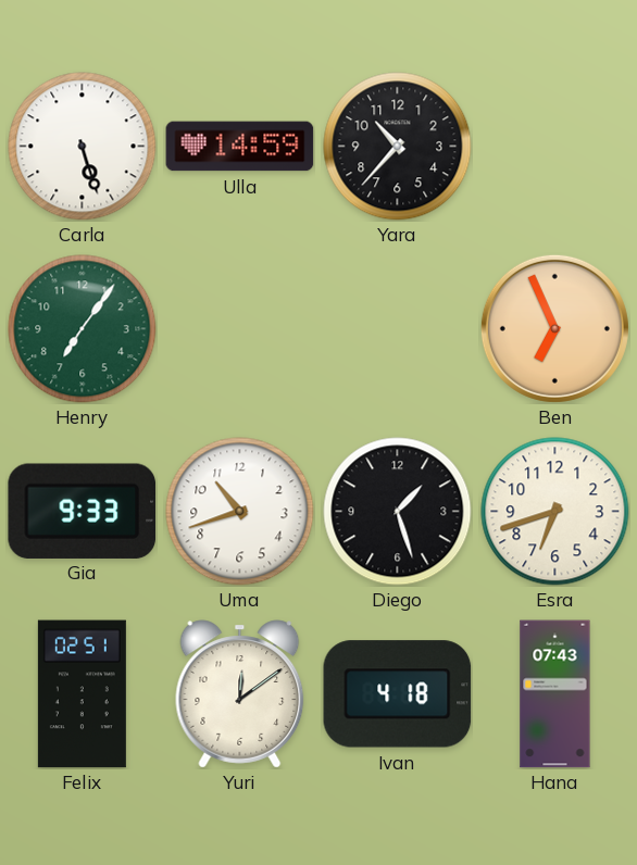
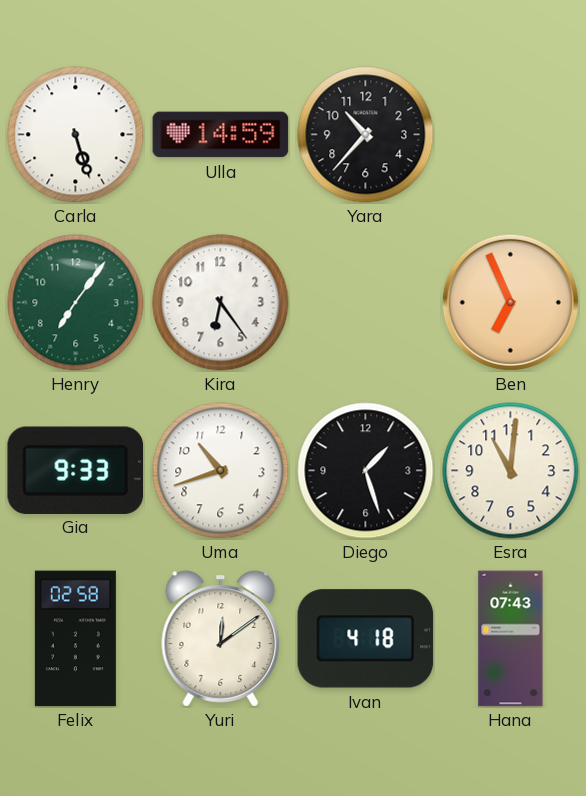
Kira: none -> 6:24 (221, 303)
Esra: 6:42 -> 11:01 (511, 471)
Felix: 02:51 -> 02:58 (75, 639)
